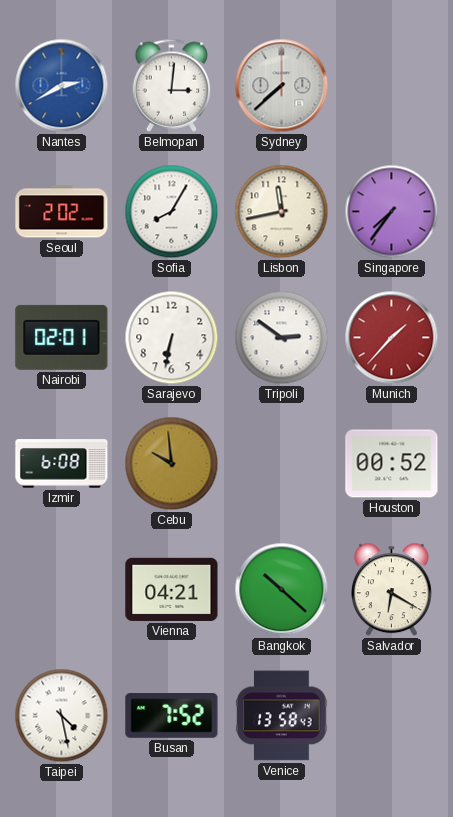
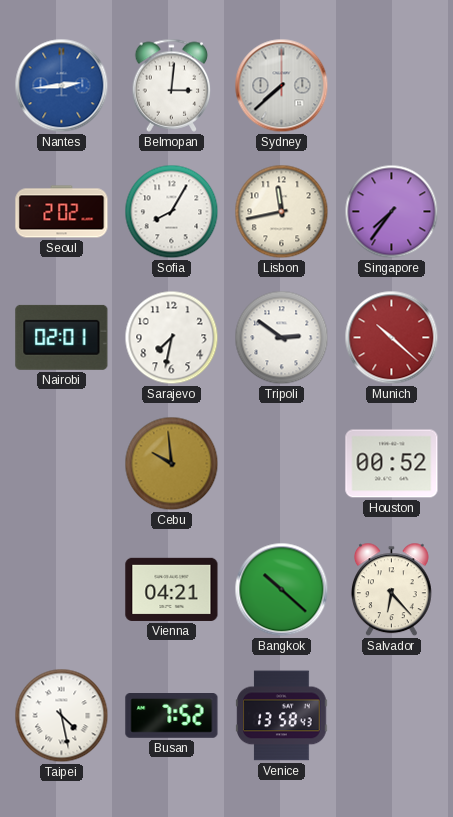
Nantes: 2:40 -> 2:44 (62, 86)
Sarajevo: 6:32 -> 7:32 (172, 338)
Munich: 1:37 -> 10:22 (392, 338)
Izmir: 6:08 -> none (62, 464)
Salvador: 6:20 -> 6:23 (391, 590)
